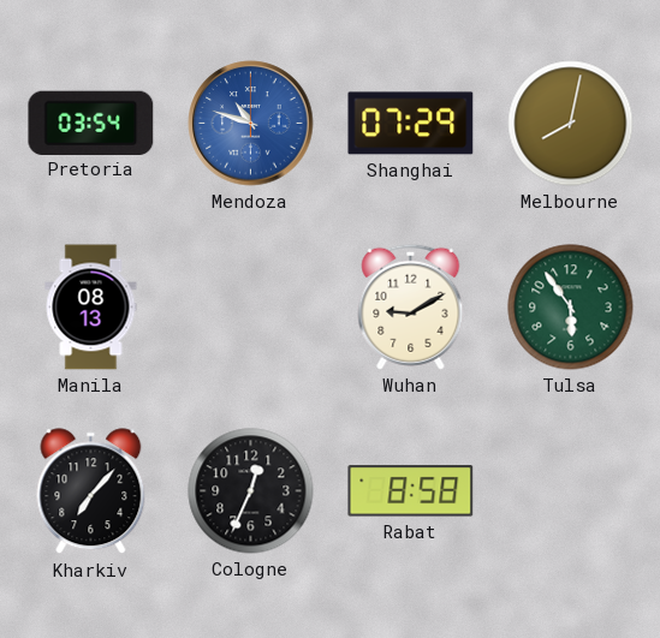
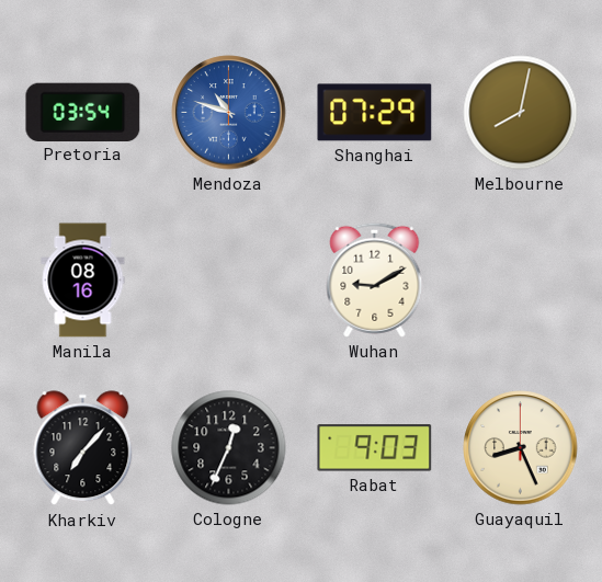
Manila: 08:13 -> 08:16 (83, 281)
Tulsa: 5:54 -> none (571, 308)
Rabat: 8:58 -> 9:03 (375, 448)
Guayaquil: none -> 8:26 (521, 448)
